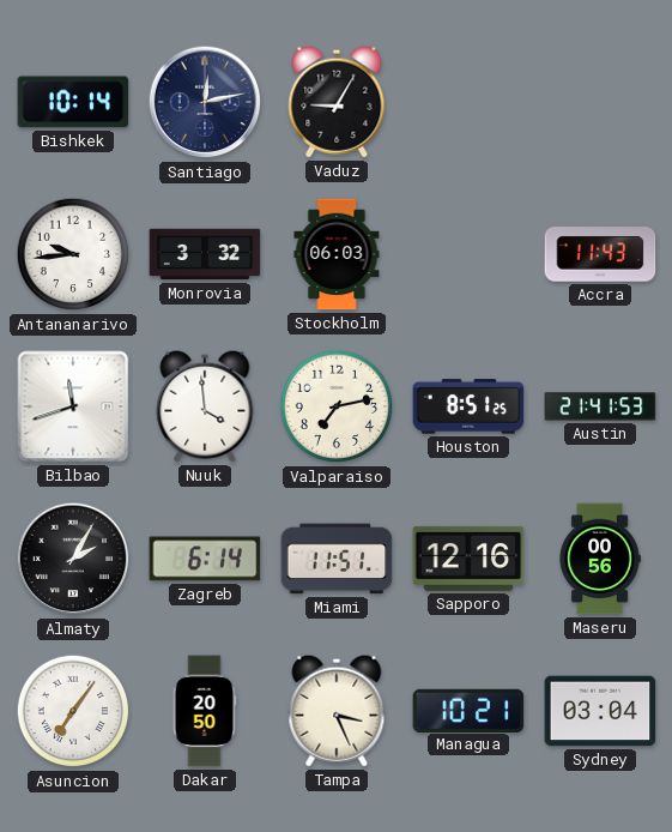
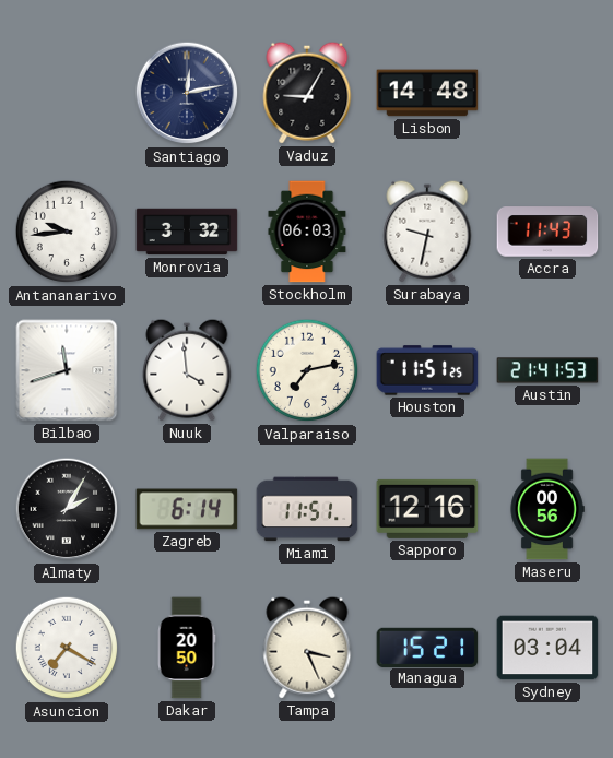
Bishkek: 10:14 -> none (73, 102)
Lisbon: none -> 14:48 (427, 93)
Surabaya: none -> 9:32 (427, 232)
Houston: 8:51 -> 11:51 (427, 370)
Asuncion: 7:06 -> 7:20 (67, 648)
Managua: 10:21 -> 15:21 (427, 647)
